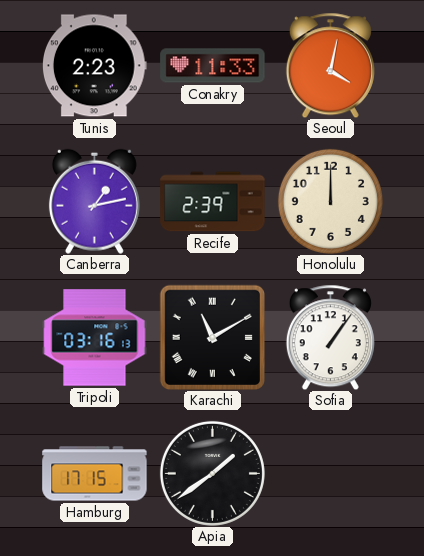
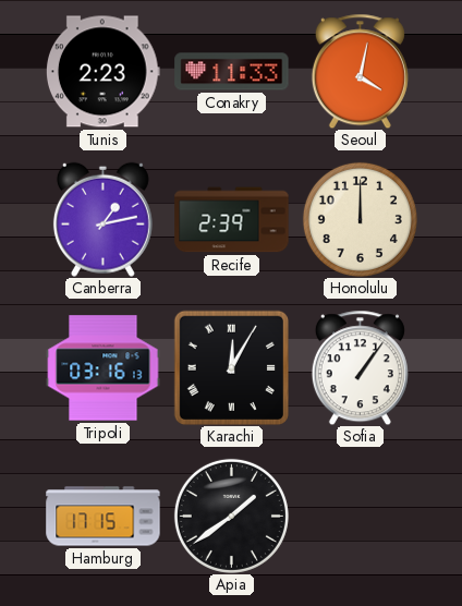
Karachi: 11:10 -> 12:05 (231, 367)
